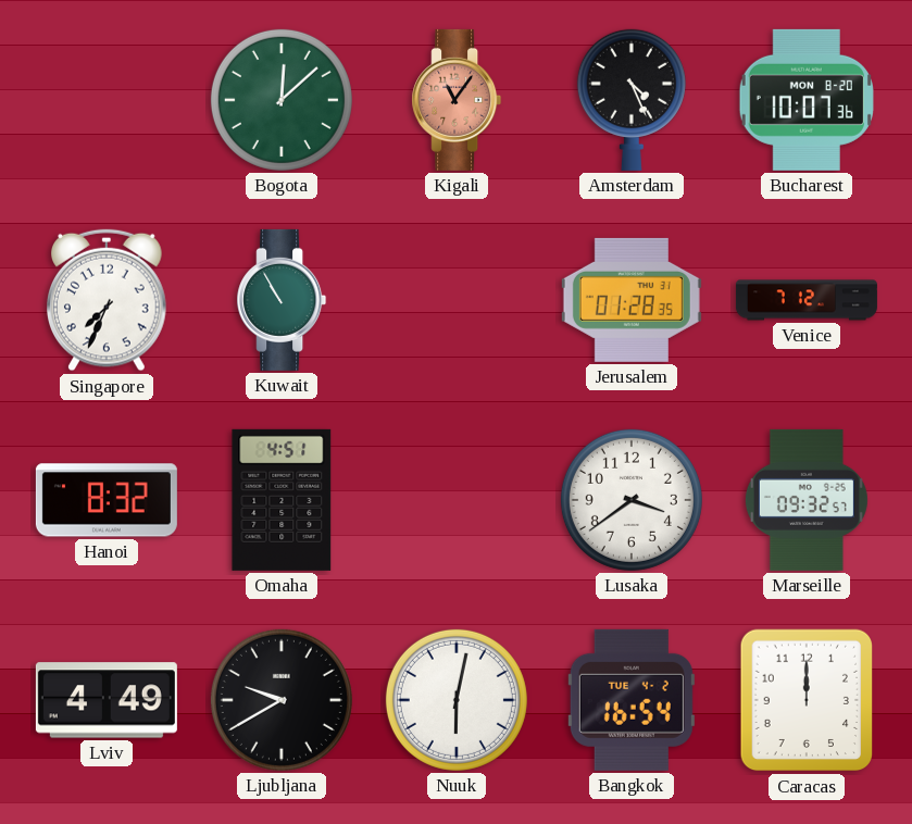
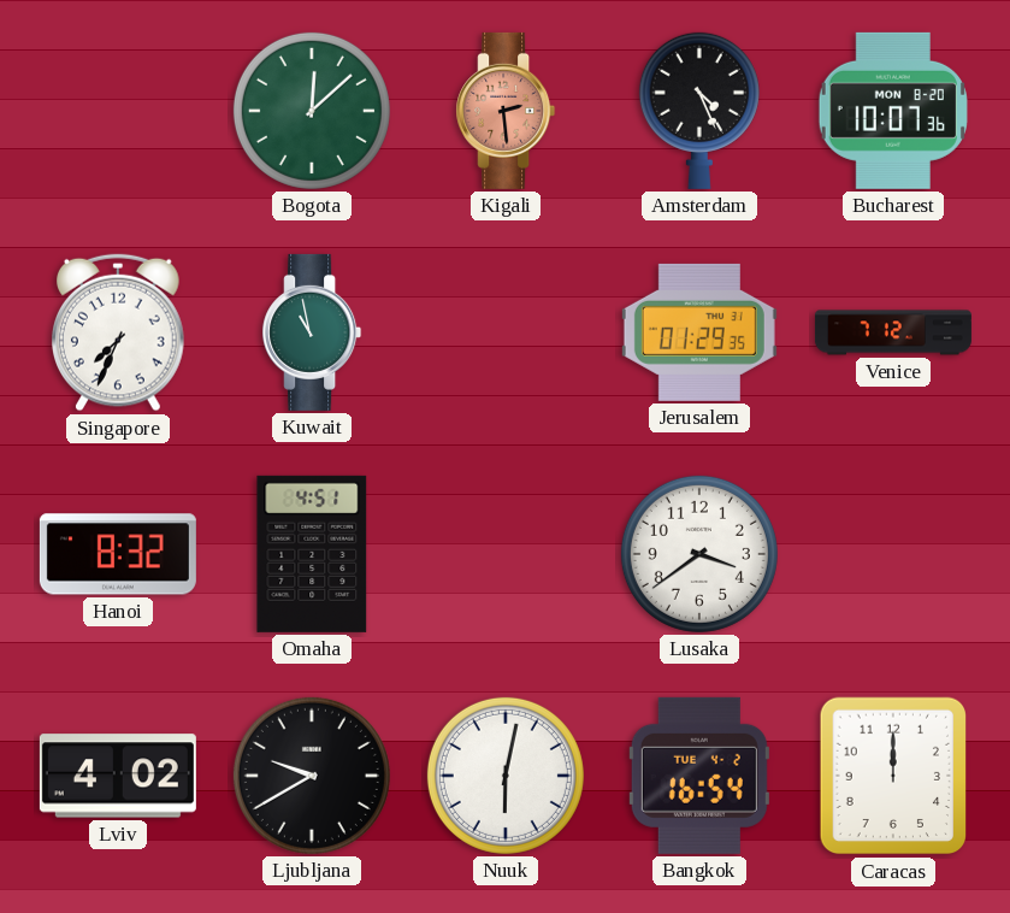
Kigali: 11:06 -> 2:29 (506, 111)
Kuwait: 10:55 -> 10:58 (312, 332)
Jerusalem: 01:28 -> 01:29 (699, 332)
Marseille: 09:32 -> none (807, 500)
Lviv: 4:49 -> 4:02 (118, 776)
